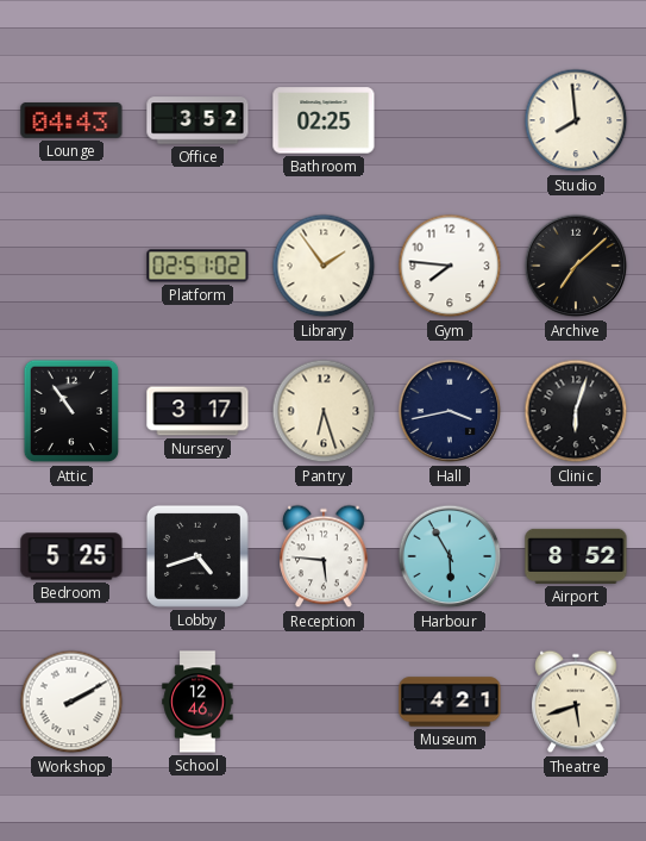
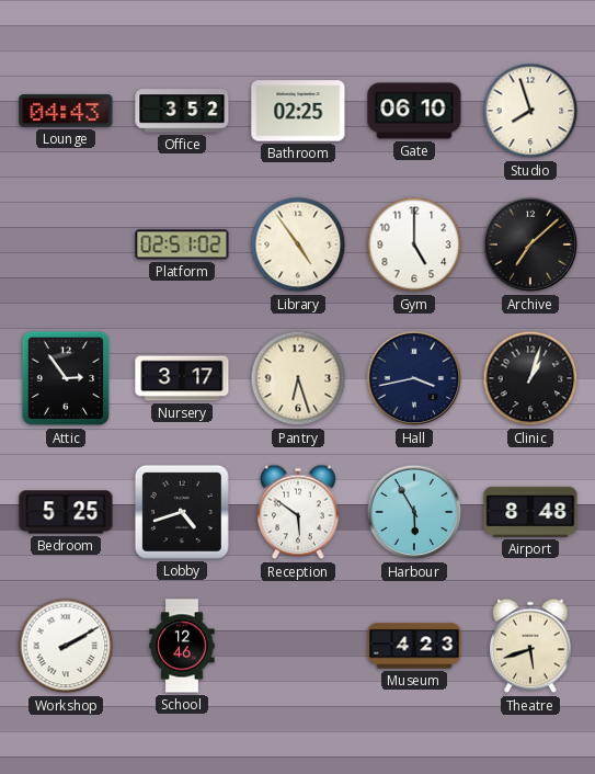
Gate: none -> 06:10 (414, 111)
Studio: 7:59 -> 7:57 (530, 111)
Library: 1:54 -> 4:54 (298, 244)
Gym: 7:46 -> 5:00 (414, 244)
Attic: 10:54 -> 2:54 (66, 378)
Clinic: 6:03 -> 1:03 (530, 378)
Reception: 5:46 -> 5:51 (298, 512)
Airport: 8:52 -> 8:48 (530, 512)
Museum: 4:21 -> 4:23 (414, 646)
